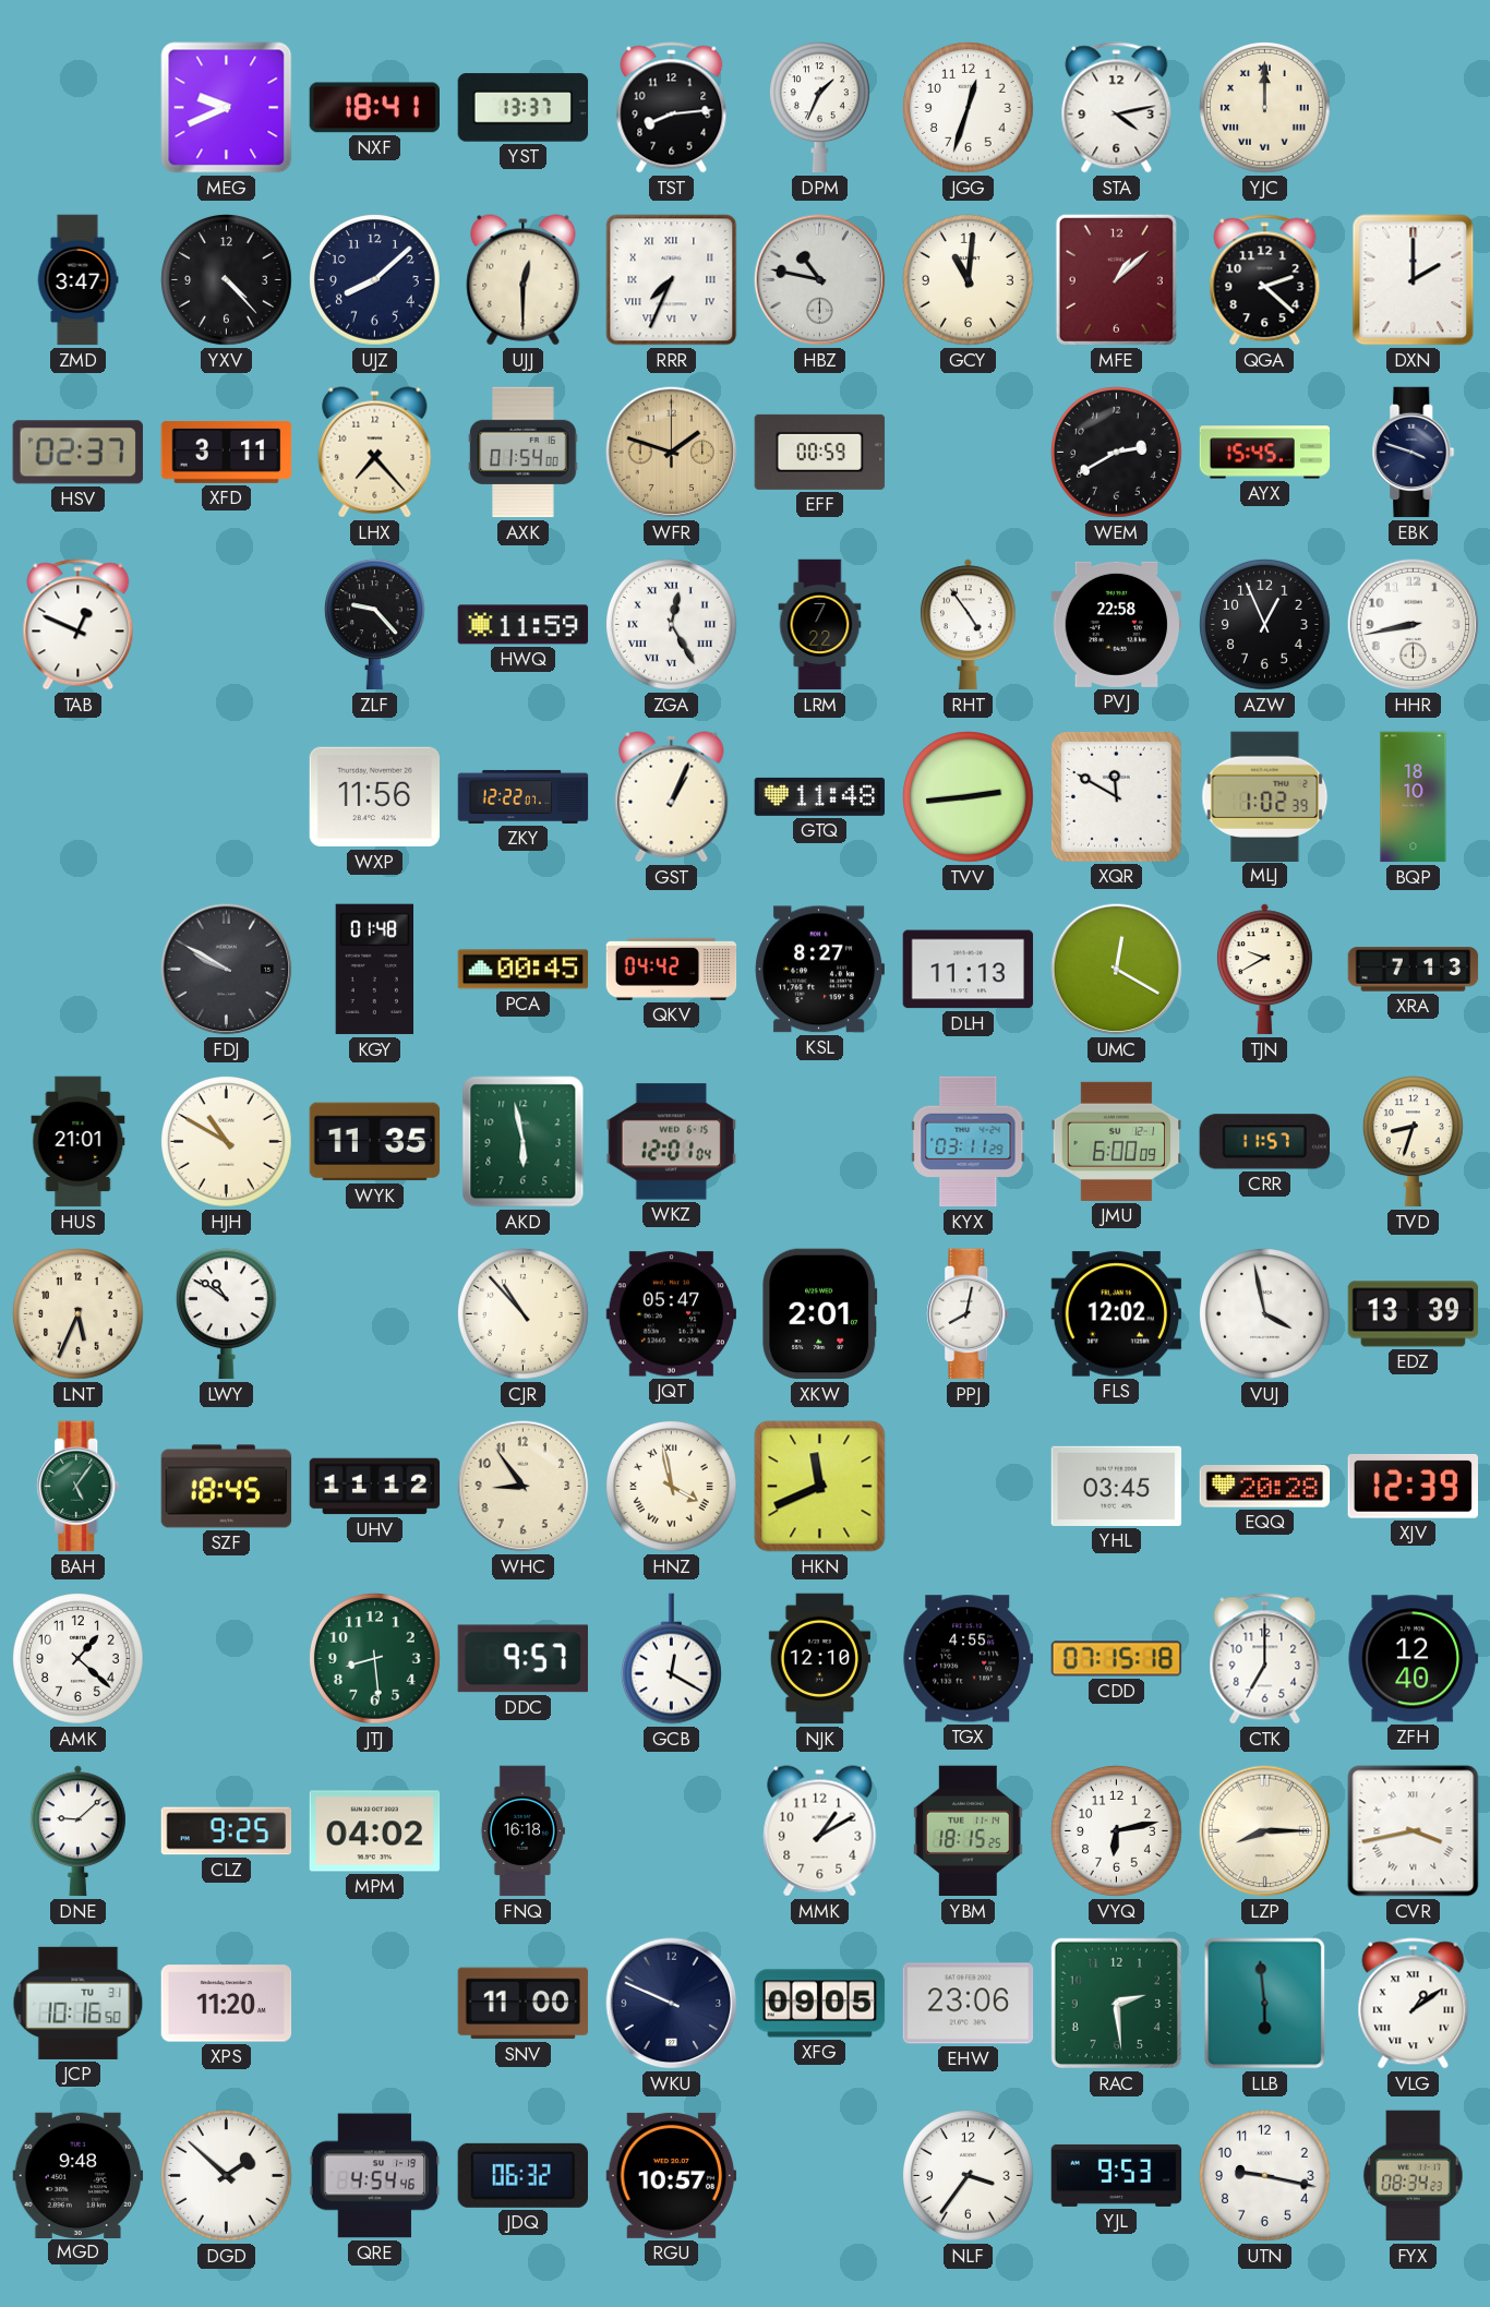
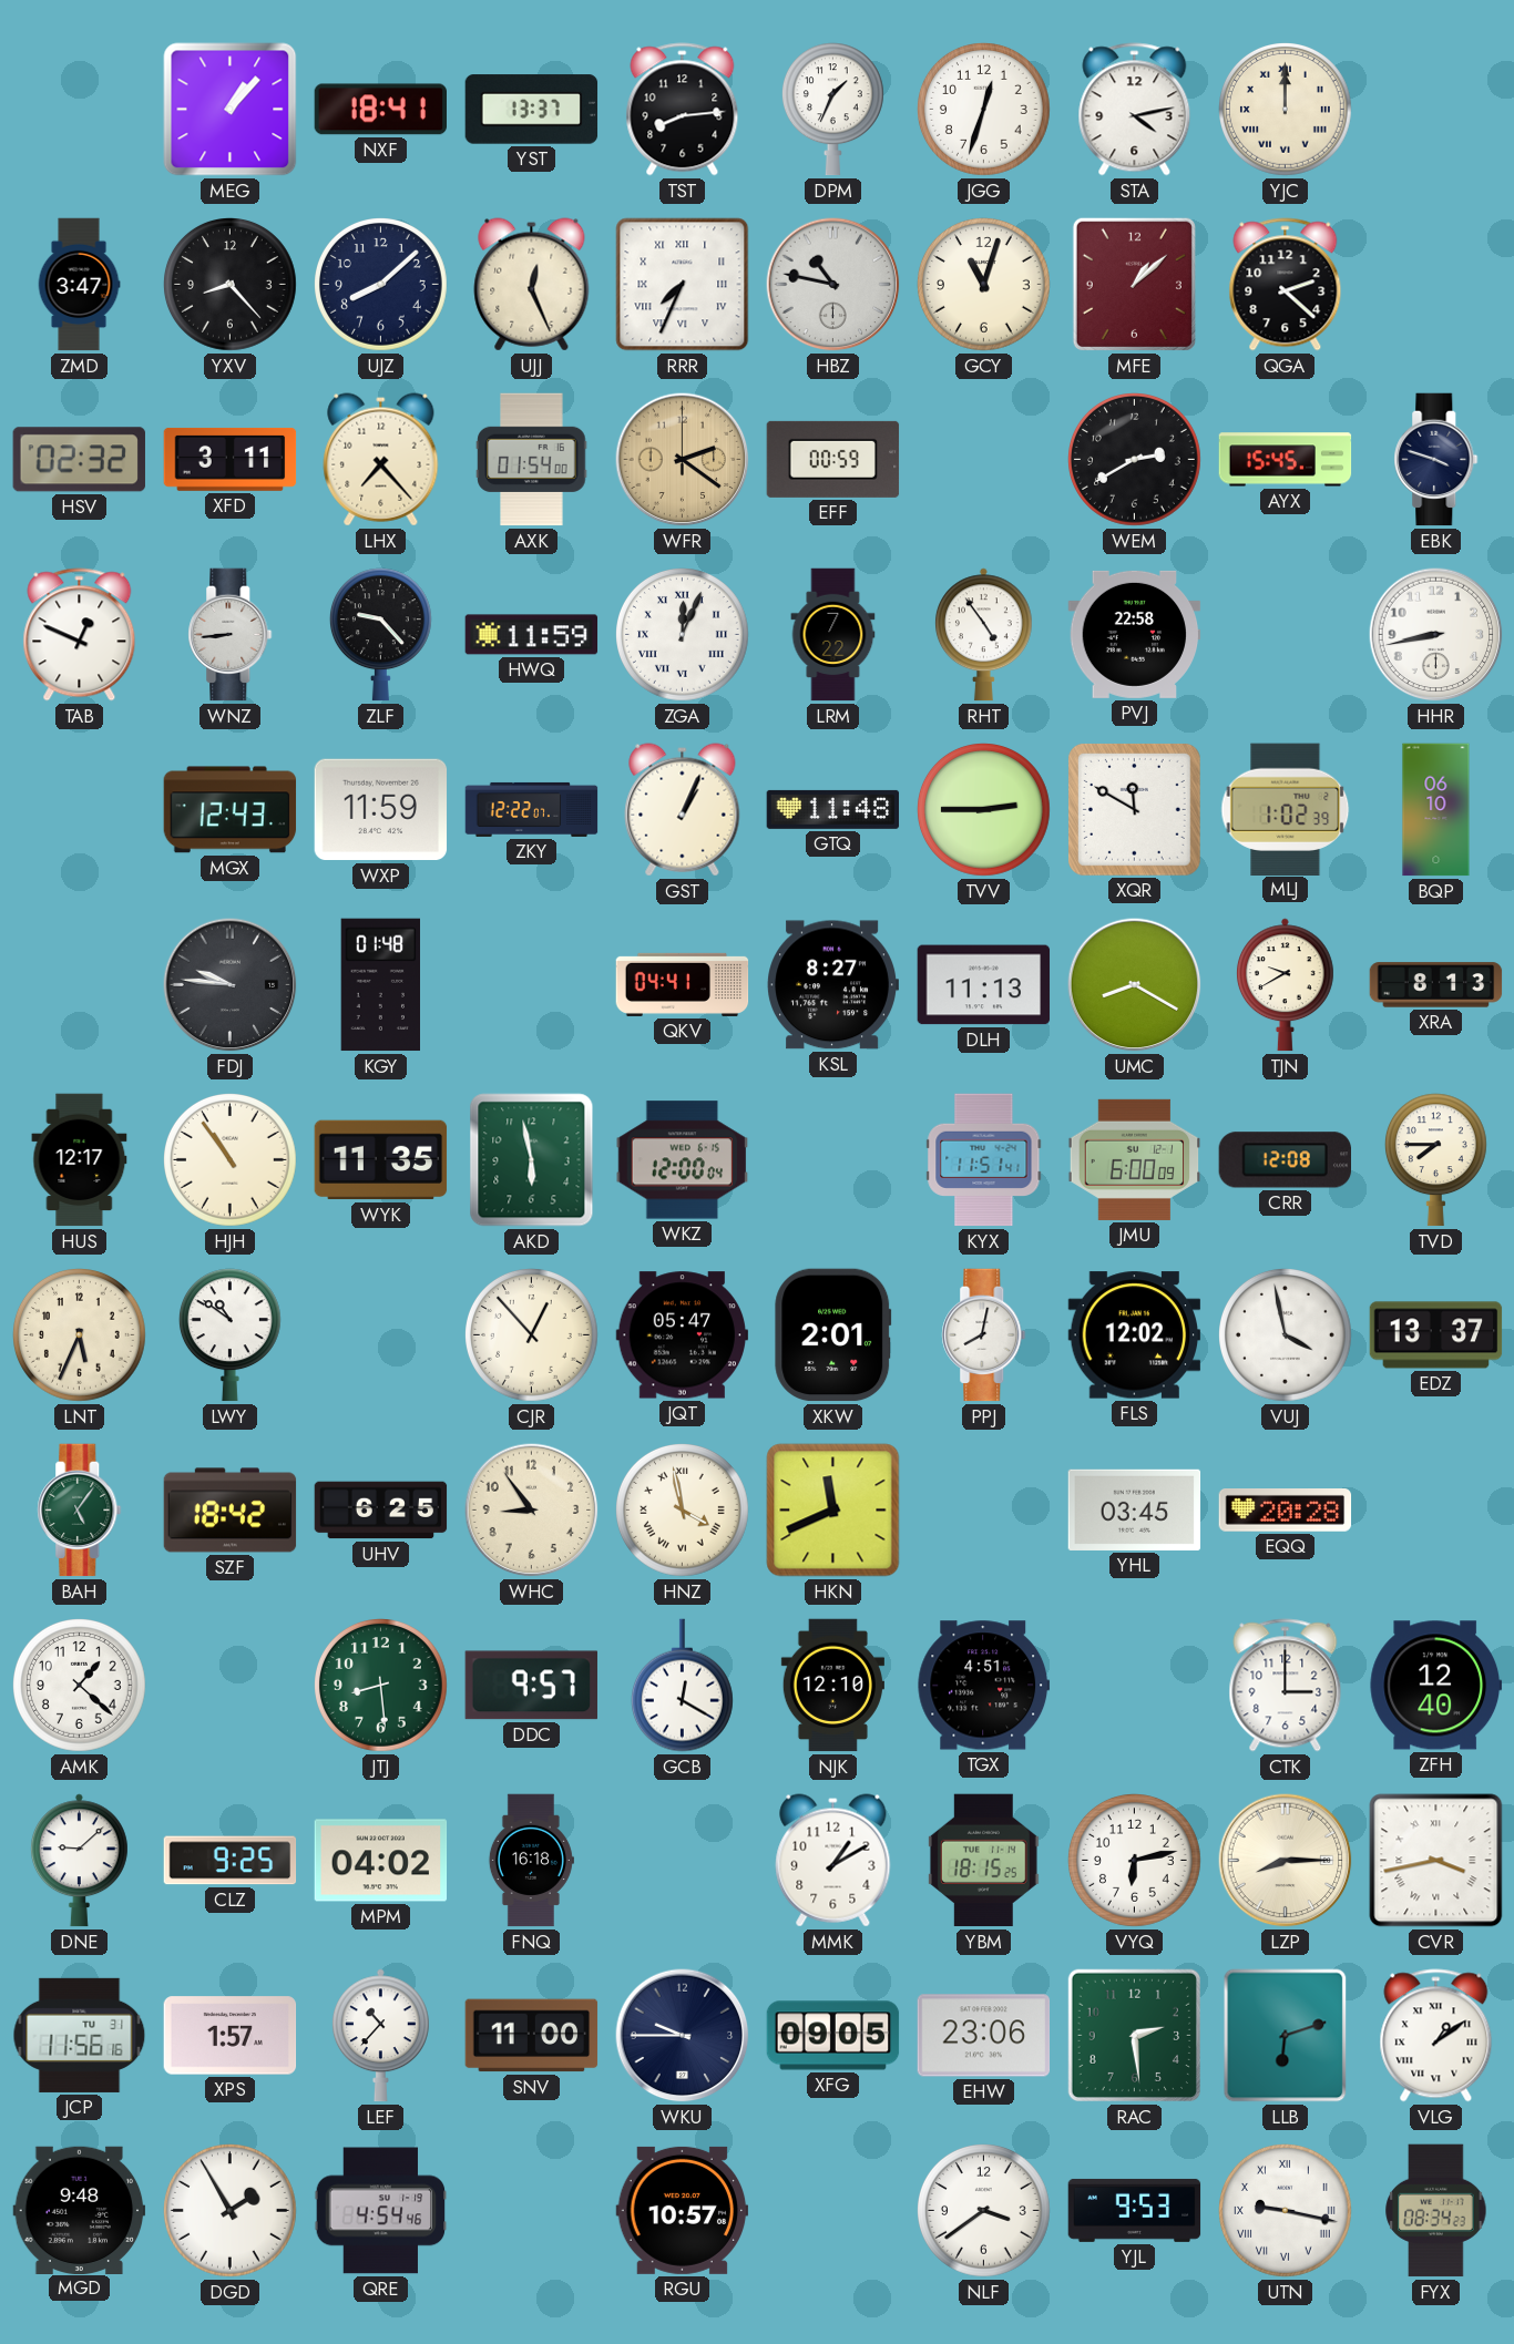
MEG: 9:41 -> 1:07 (231, 110)
YXV: 4:23 -> 8:23 (231, 285)
UJJ: 12:30 -> 12:26 (532, 285)
GCY: 11:01 -> 11:03 (984, 285)
DXN: 2:00 -> none (1414, 280)
HSV: 02:37 -> 02:32 (79, 460)
WFR: 1:48 -> 2:21 (683, 460)
WNZ: none -> 8:44 (231, 635)
ZGA: 12:25 -> 12:04 (683, 635)
AZW: 12:56 -> none (1265, 625)
MGX: none -> 12:43 (231, 810)
WXP: 11:56 -> 11:59 (381, 810)
TVV: 2:44 -> 2:45 (984, 810)
BQP: 18:10 -> 06:10 (1436, 810)
FDJ: 9:50 -> 9:46 (231, 985)
PCA: 00:45 -> none (524, 970)
QKV: 04:42 -> 04:41 (683, 984)
UMC: 12:20 -> 8:20 (1135, 985)
XRA: 7:13 -> 8:13 (1436, 985)
HUS: 21:01 -> 12:17 (80, 1160)
HJH: 10:50 -> 10:54 (231, 1160)
WKZ: 12:01 -> 12:00 (683, 1160)
KYX: 03:11 -> 11:51 (984, 1160)
CRR: 11:57 -> 12:08 (1285, 1160)
TVD: 8:33 -> 7:45 (1435, 1160)
CJR: 10:53 -> 12:53 (532, 1335)
EDZ: 13:39 -> 13:37 (1436, 1335)
SZF: 18:45 -> 18:42 (231, 1511)
UHV: 11:12 -> 6:25 (381, 1511)
XJV: 12:39 -> none (1413, 1487)
TGX: 4:55 -> 4:51 (984, 1686)
CDD: 07:15 -> none (1117, 1659)
CTK: 7:00 -> 3:00 (1286, 1686)
JCP: 10:16 -> 11:56 (80, 2035)
XPS: 11:20 -> 1:57 (231, 2036)
LEF: none -> 10:37 (380, 2036)
WKU: 9:49 -> 9:45 (683, 2036)
LLB: 5:59 -> 6:12 (1286, 2036)
DGD: 1:52 -> 1:55 (231, 2211)
JDQ: 06:32 -> none (522, 2175)
NLF: 3:36 -> 3:39 (984, 2211)
UTN numerals: Arabic -> Roman (1286, 2211)
